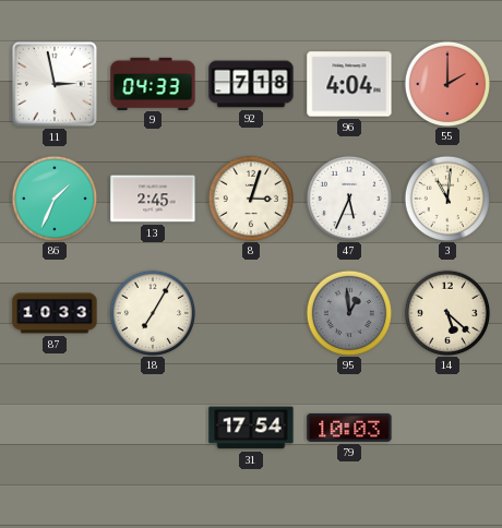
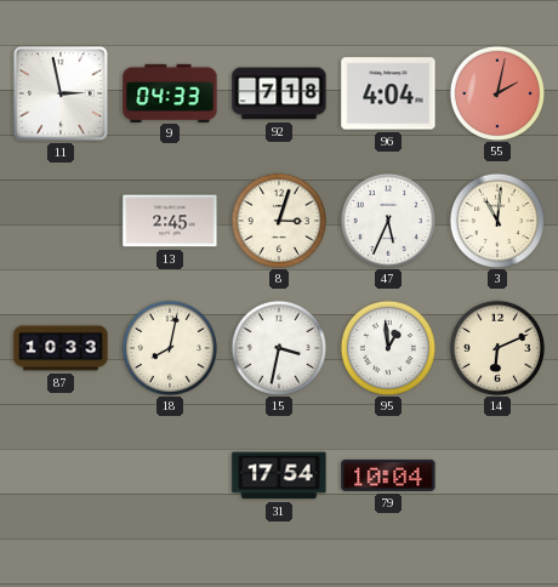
55: 2:00 -> 2:02 (496, 92)
86: 1:34 -> none (53, 197)
18: 7:05 -> 8:02 (169, 347)
15: none -> 3:32 (278, 347)
95 dial: grey -> white (387, 347)
14: 5:22 -> 6:11 (496, 347)
79: 10:03 -> 10:04 (388, 475)
